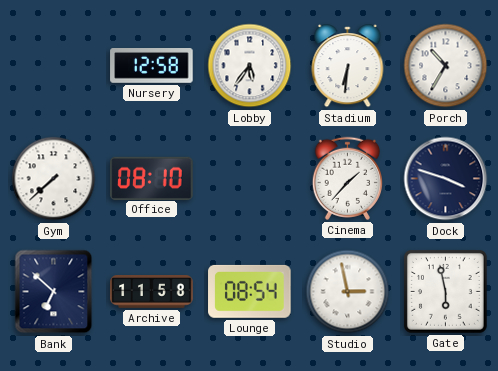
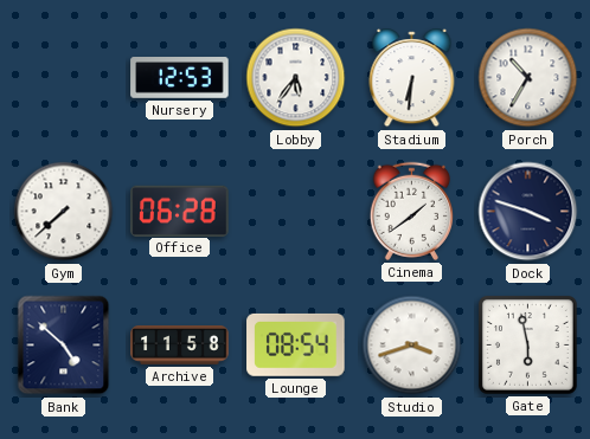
Nursery: 12:58 -> 12:53 (180, 78)
Office: 08:10 -> 06:28 (180, 211)
Cinema: 1:37 -> 1:39 (411, 211)
Bank: 6:52 -> 4:52 (64, 346)
Studio: 2:58 -> 3:42 (412, 346)
